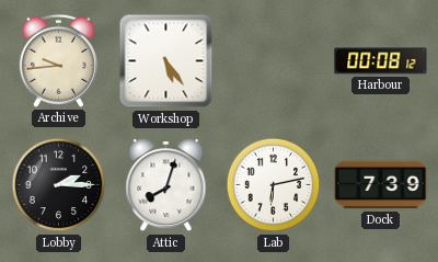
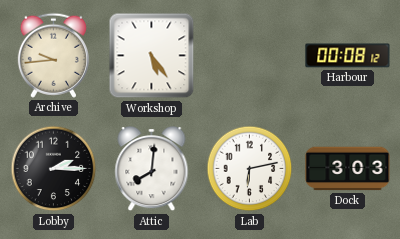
Attic: 8:03 -> 8:01 (152, 169)
Dock: 7:39 -> 3:03 (348, 169)
